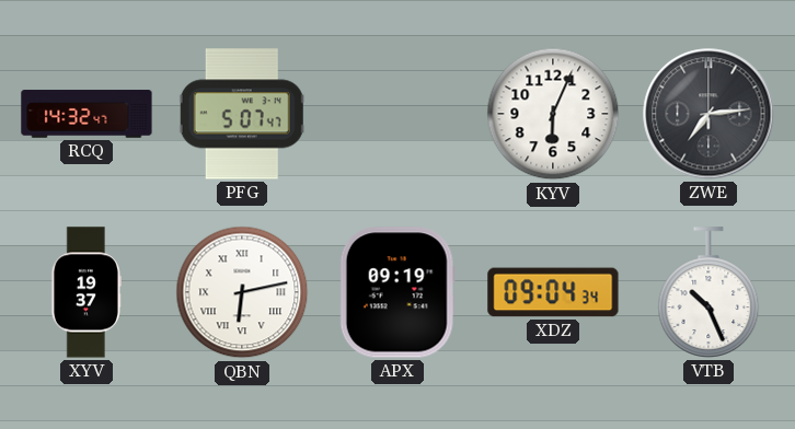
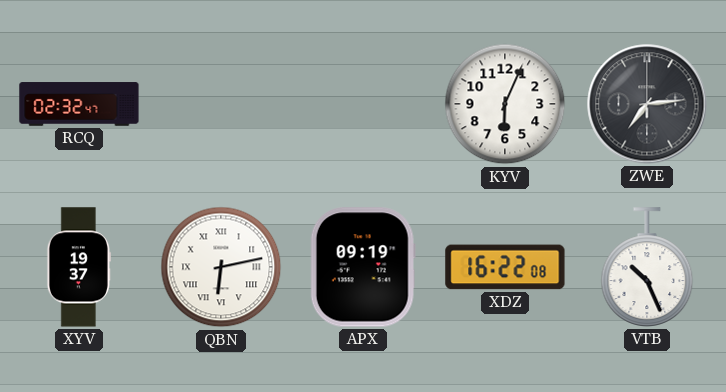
RCQ: 14:32 -> 02:32 (79, 104)
PFG: 5:07 -> none (242, 114)
XDZ: 09:04 -> 16:22 (505, 267)
